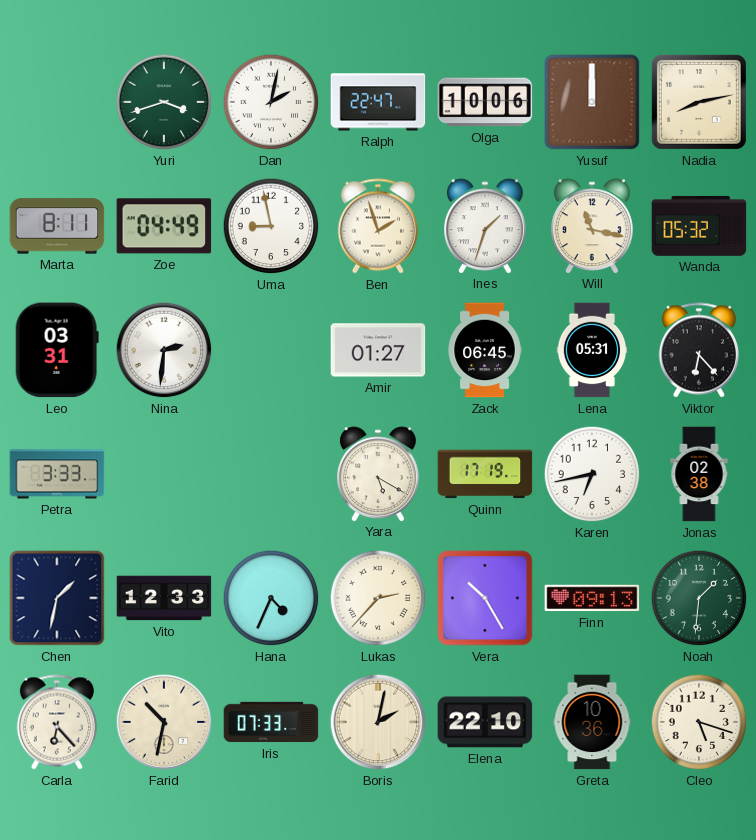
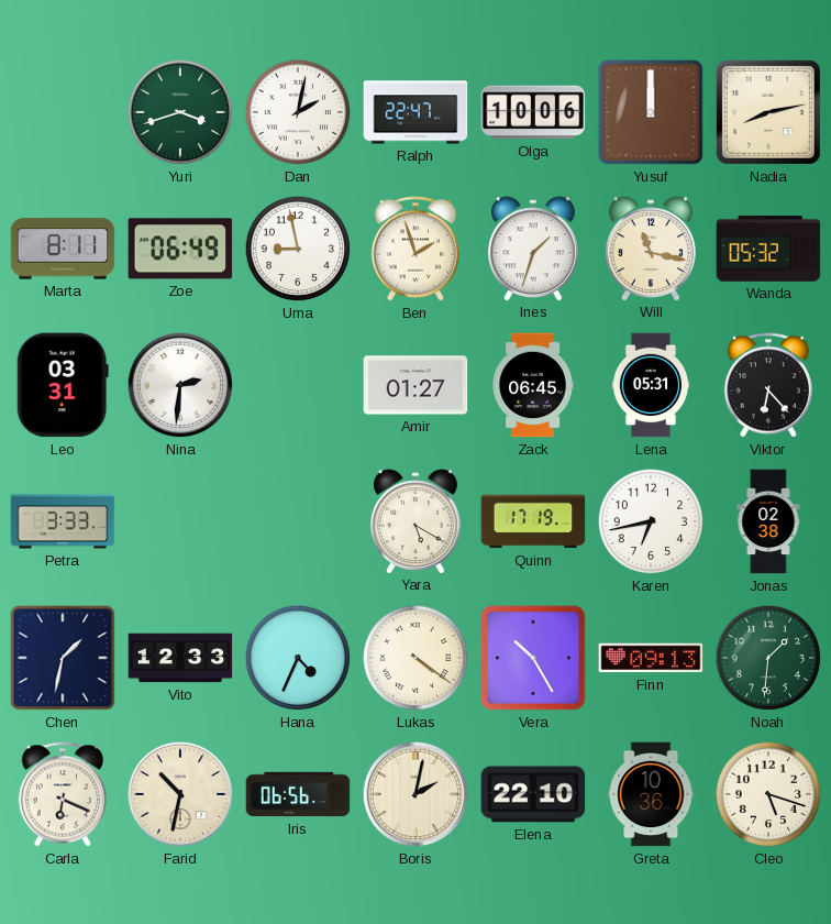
Zoe: 04:49 -> 06:49 (180, 249)
Lukas: 2:37 -> 4:21 (416, 658)
Carla: 6:23 -> 6:19 (63, 794)
Iris: 07:33 -> 06:56 (298, 794)
